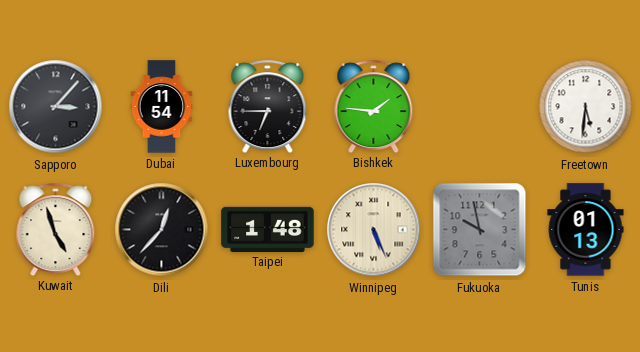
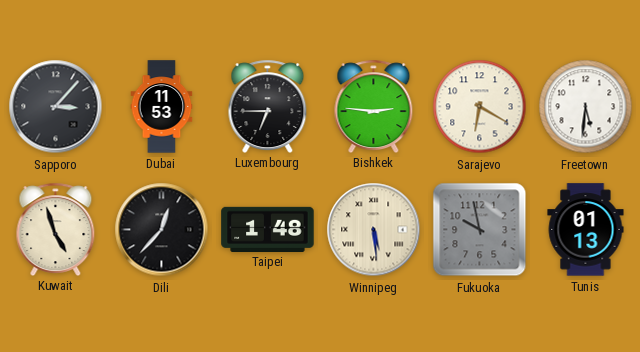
Dubai: 11:54 -> 11:53 (162, 107)
Bishkek: 1:46 -> 2:46 (374, 106)
Sarajevo: none -> 6:20 (480, 107)
Winnipeg: 5:26 -> 5:29 (374, 230)
